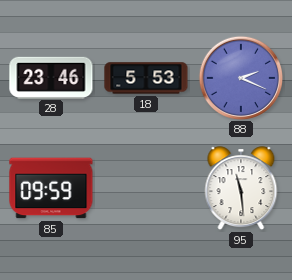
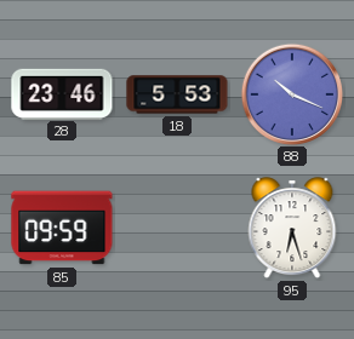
88: 2:19 -> 10:19 (291, 93)
95: 11:29 -> 6:27 (292, 229)
